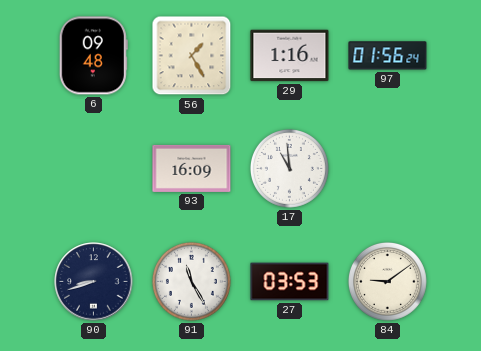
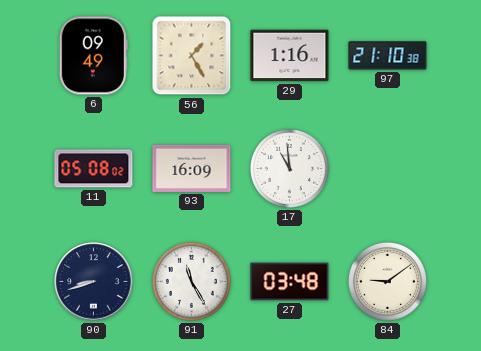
6: 09:48 -> 09:49 (93, 56)
97: 01:56 -> 21:10 (388, 56)
11: none -> 05:08 (94, 169)
27: 03:53 -> 03:48 (290, 282)
